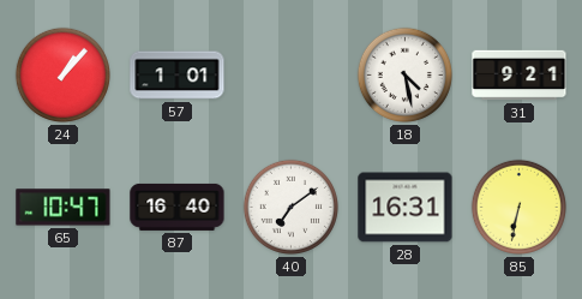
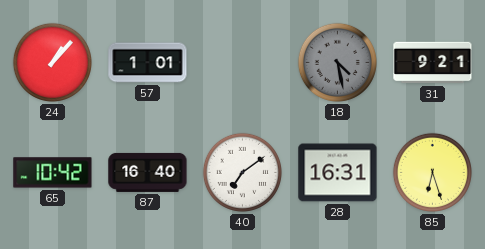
18 dial: white -> grey (337, 62)
65: 10:47 -> 10:42 (53, 173)
85: 6:32 -> 6:27 (432, 172)
